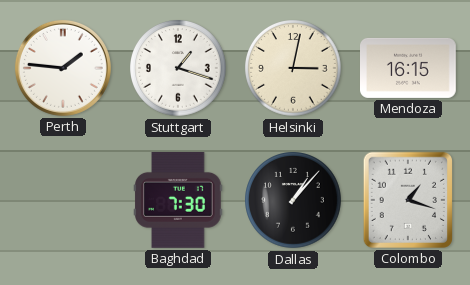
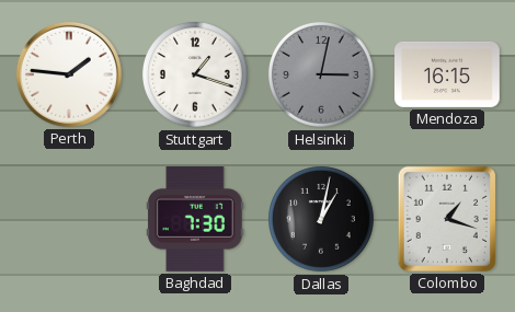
Helsinki dial: cream -> grey (322, 76)
Dallas: 1:07 -> 1:02 (322, 220)
